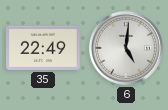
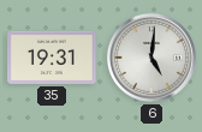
35: 22:49 -> 19:31 (52, 58)
